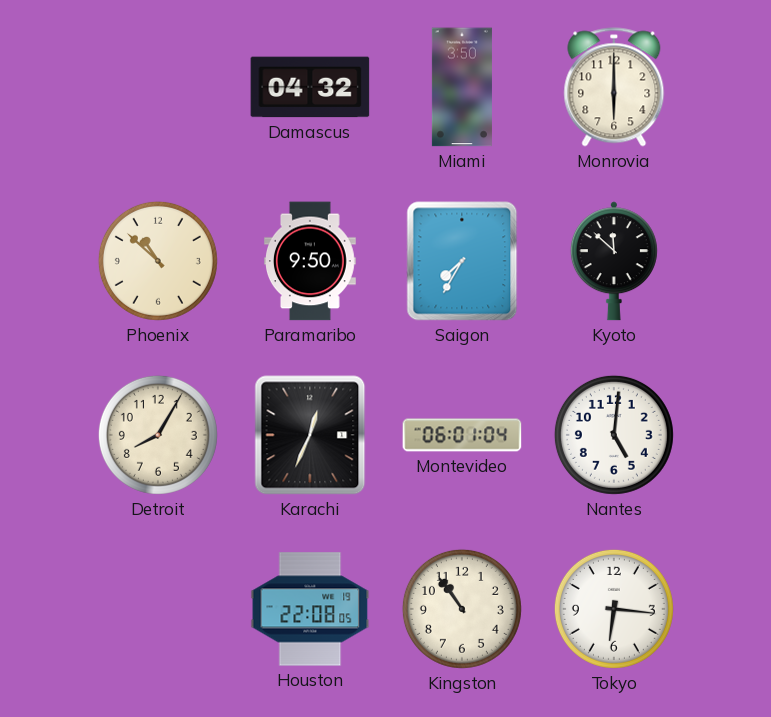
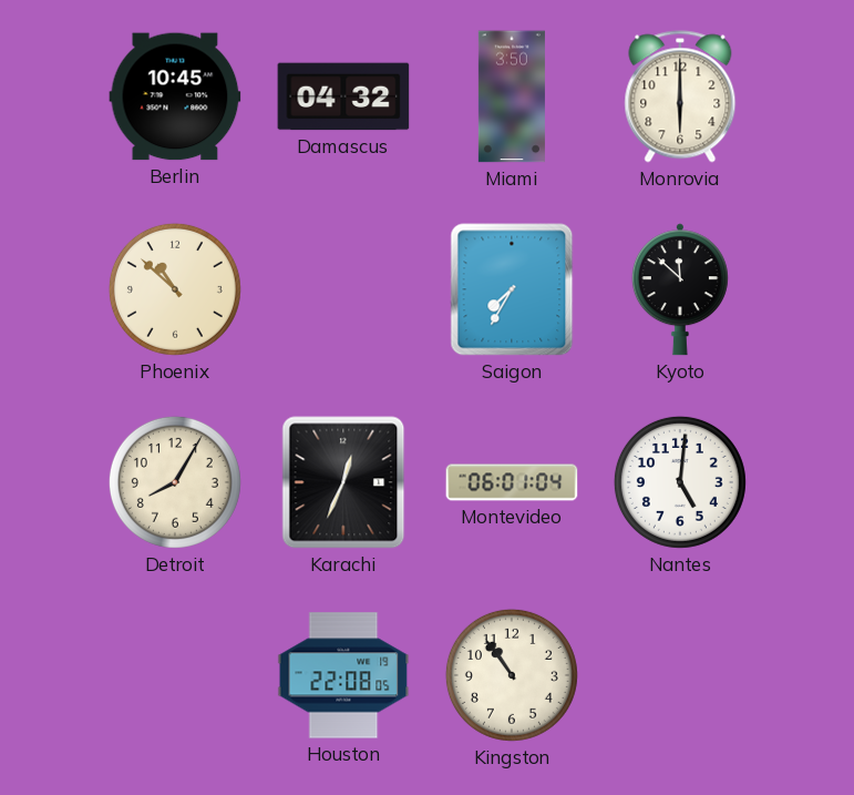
Berlin: none -> 10:45 (175, 96)
Paramaribo: 9:50 -> none (311, 261)
Tokyo: 6:16 -> none (614, 609)
